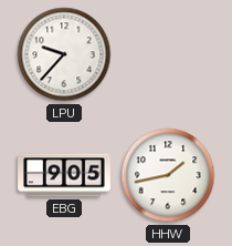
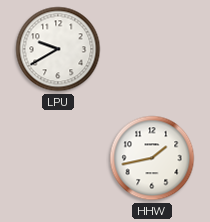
LPU: 9:37 -> 9:40 (58, 49)
EBG: 9:05 -> none (64, 175)
